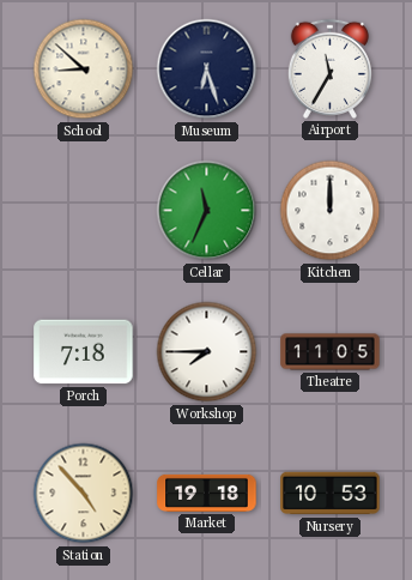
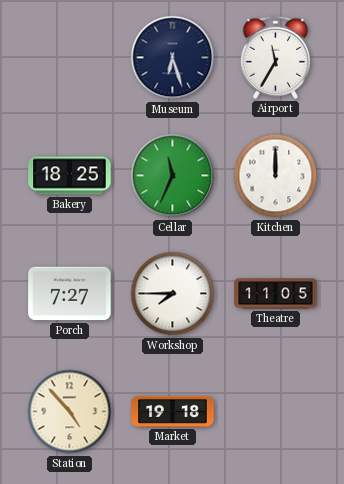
School: 8:52 -> none (84, 70)
Bakery: none -> 18:25 (70, 176)
Porch: 7:18 -> 7:27 (70, 294)
Nursery: 10:53 -> none (331, 494)
